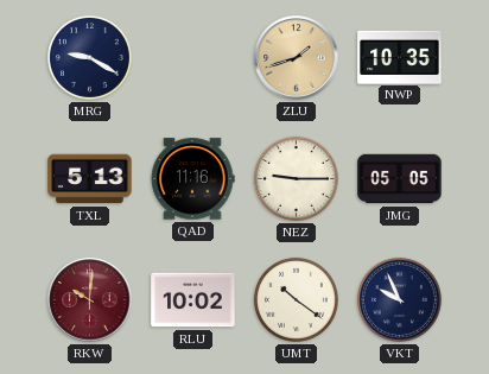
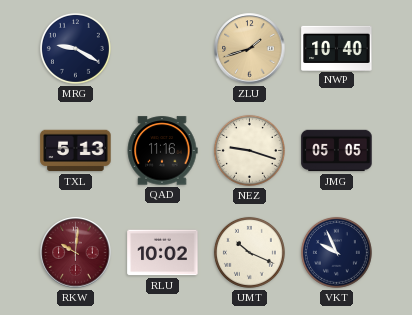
NWP: 10:35 -> 10:40 (337, 48)
NEZ: 9:15 -> 9:18 (249, 150)
UMT: 10:21 -> 10:19 (249, 252)
